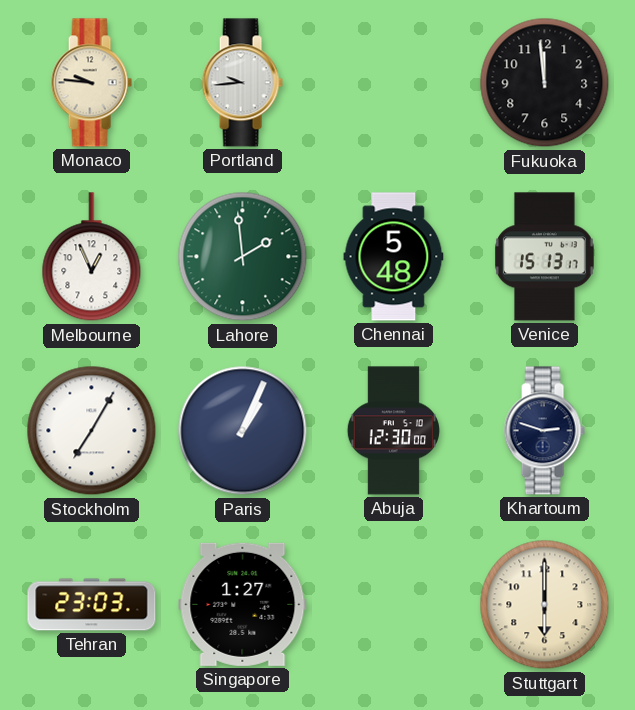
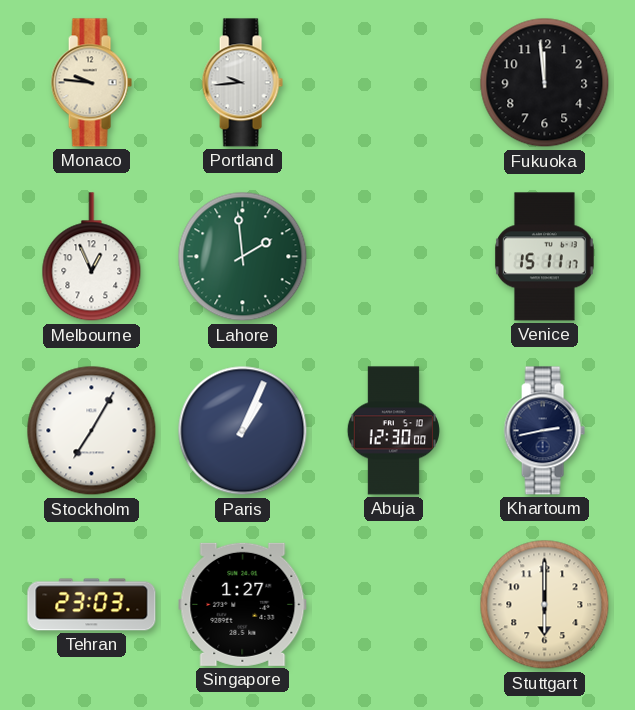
Chennai: 5:48 -> none (394, 257)
Venice: 15:13 -> 15:11 (545, 257)
Khartoum: 2:48 -> 2:43 (544, 431)
